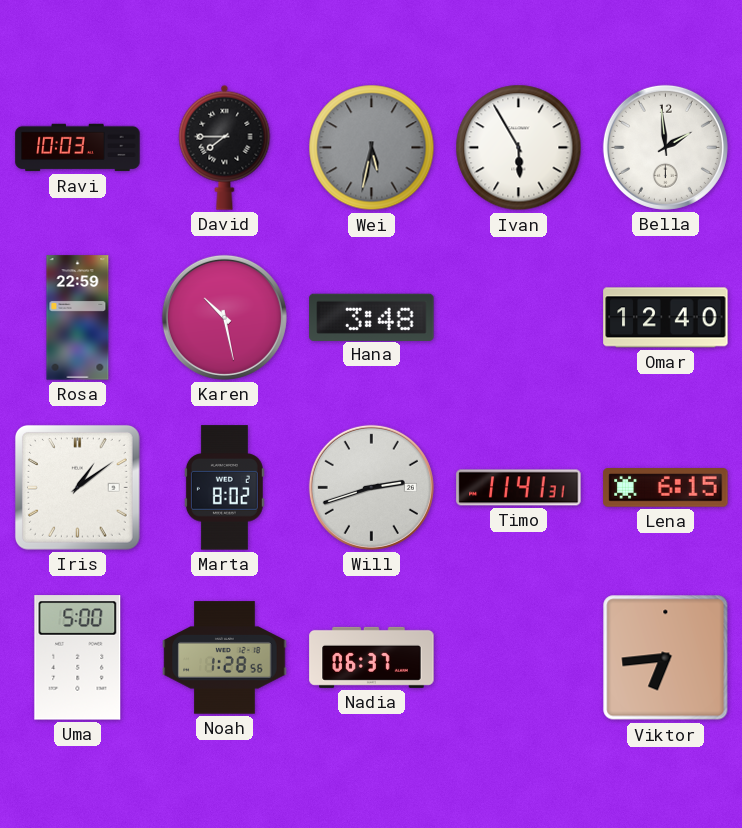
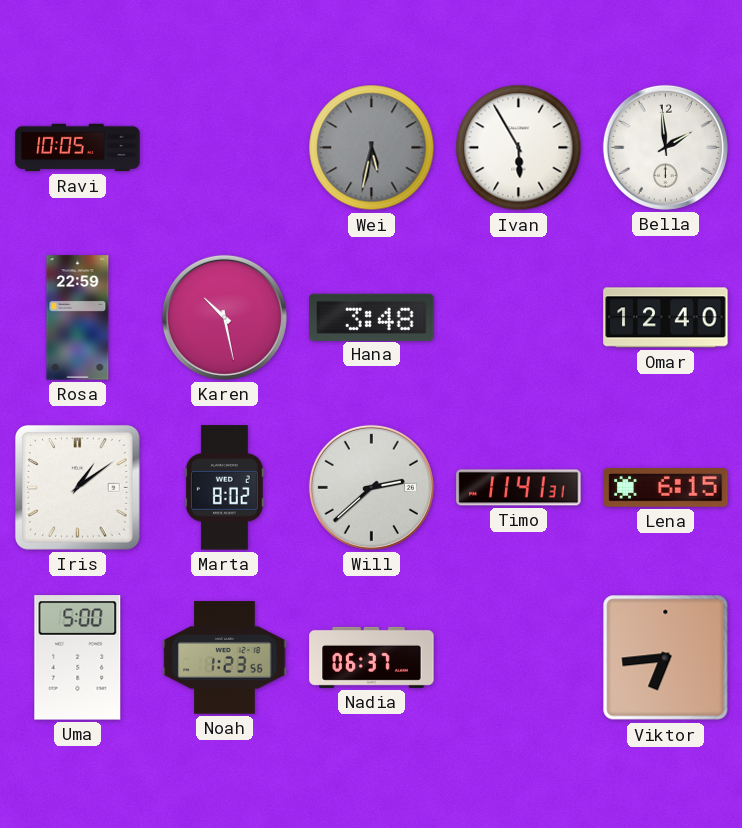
Ravi: 10:03 -> 10:05 (78, 148)
David: 7:45 -> none (225, 147)
Will: 2:42 -> 2:38 (371, 487)
Noah: 1:28 -> 1:23 (225, 658)
